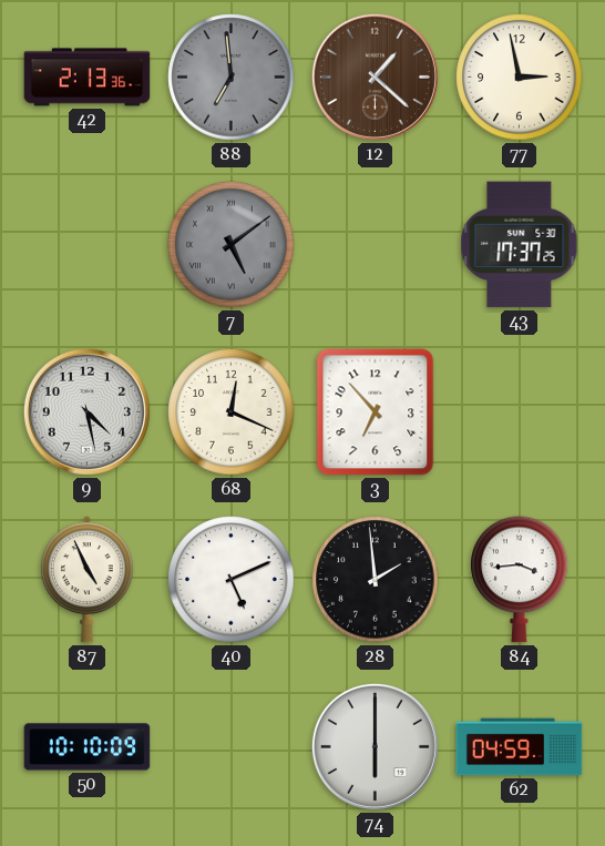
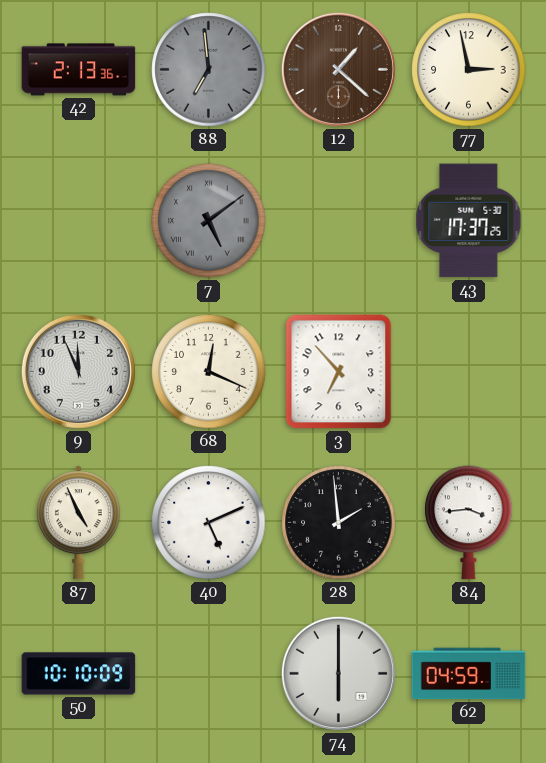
9: 4:28 -> 11:56 (78, 371)
